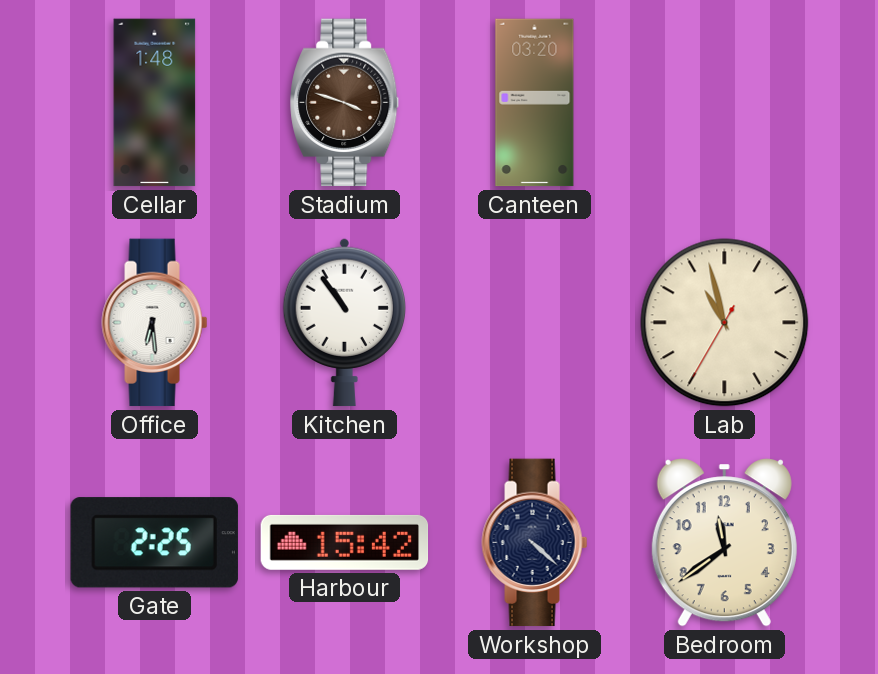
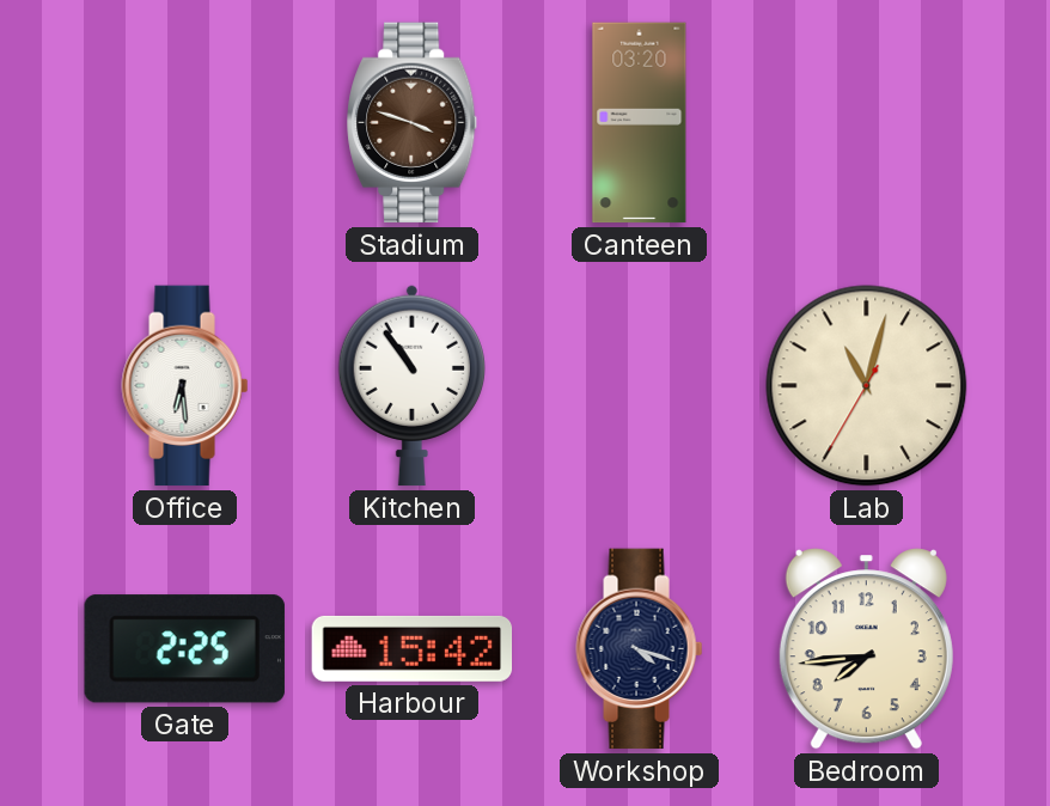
Cellar: 1:48 -> none (155, 103)
Lab: 10:57 -> 11:02 (867, 386)
Workshop: 4:22 -> 4:18 (640, 649)
Bedroom: 11:39 -> 7:44 (866, 649)
